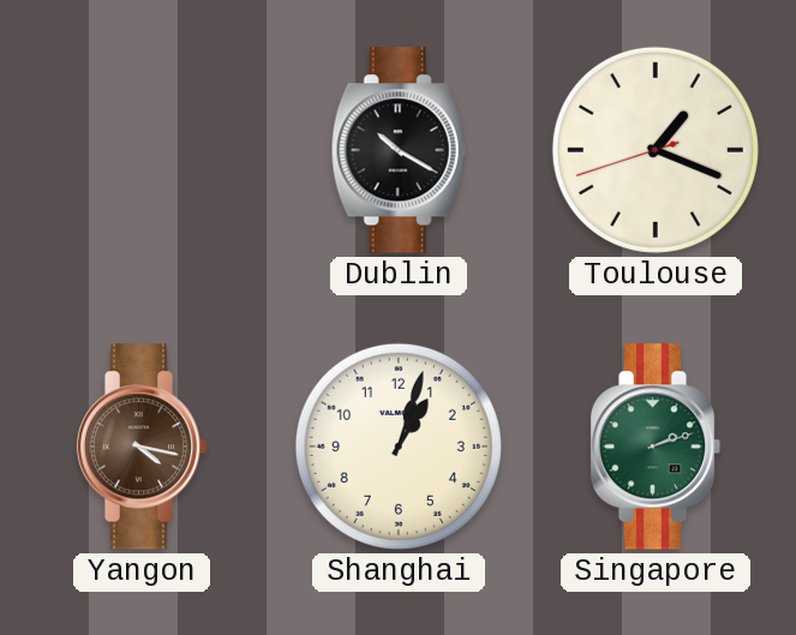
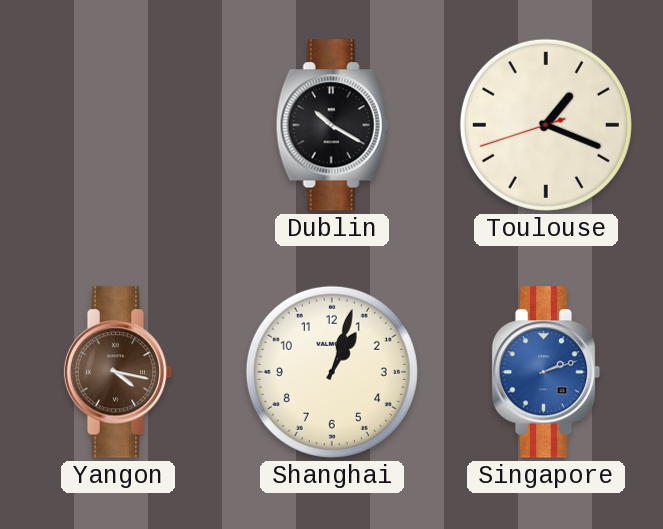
Singapore dial: green -> blue (546, 372)
